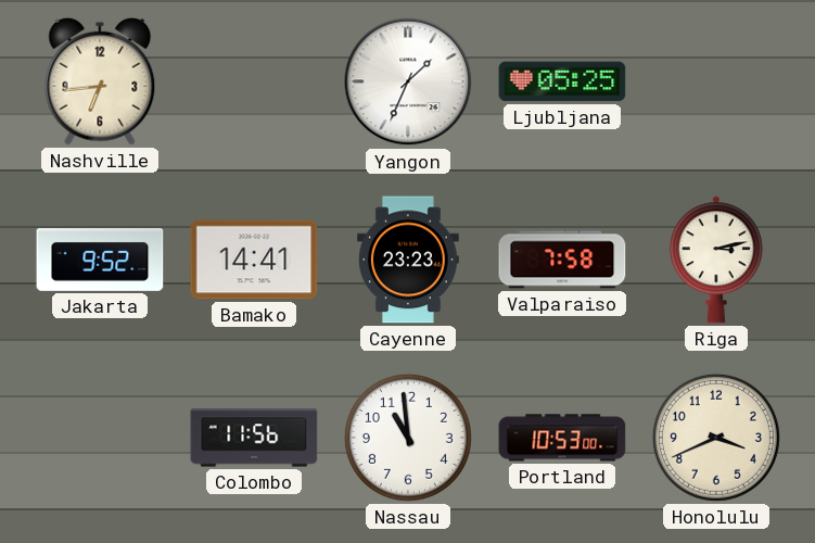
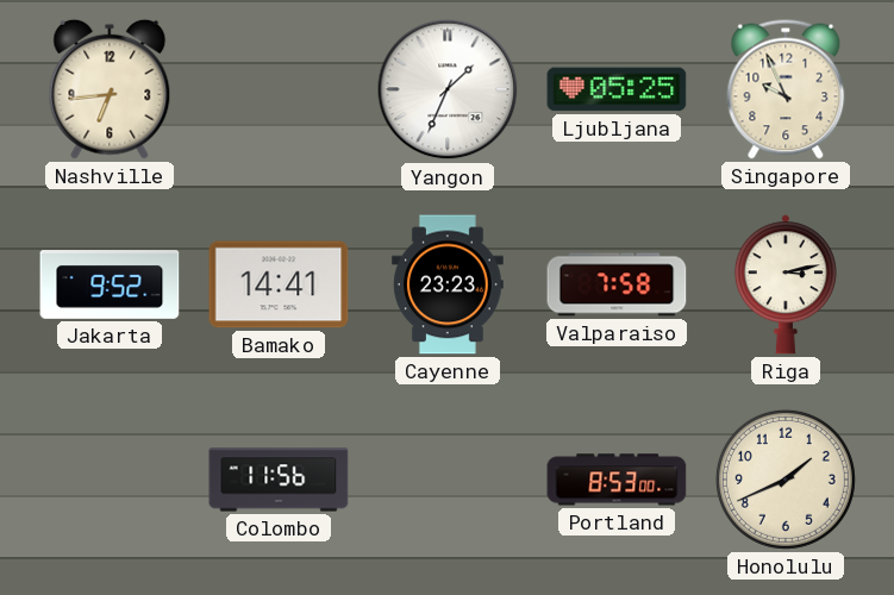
Singapore: none -> 9:56 (786, 89)
Nassau: 10:59 -> none (408, 438)
Portland: 10:53 -> 8:53 (617, 480)
Honolulu: 3:41 -> 1:41 (786, 480)
